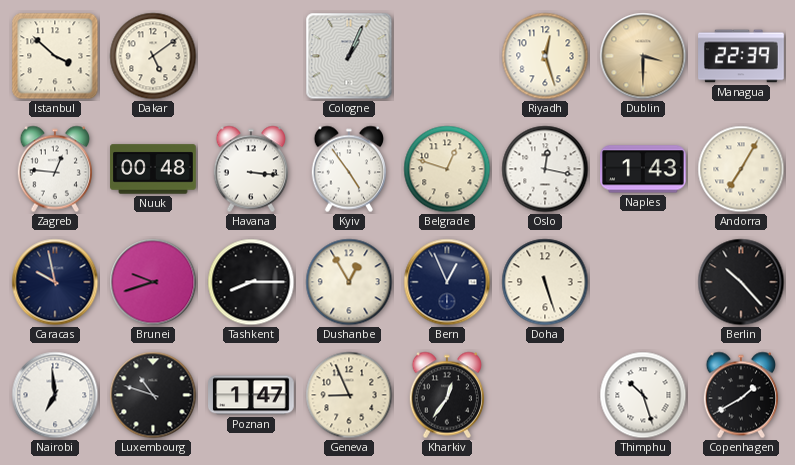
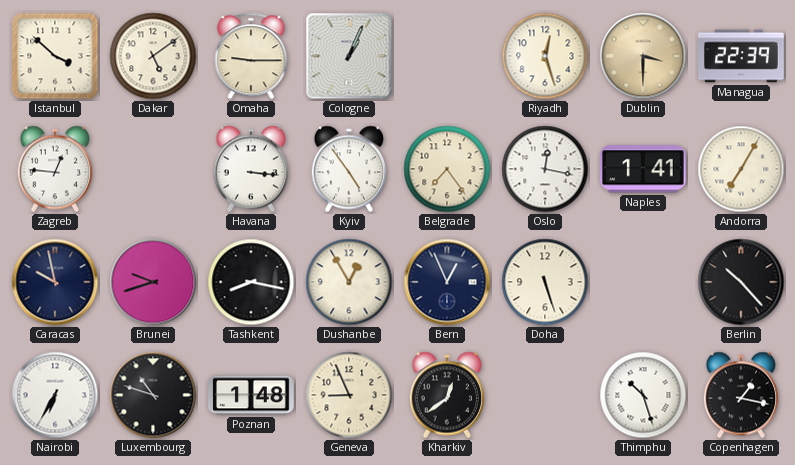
Omaha: none -> 9:15 (251, 56)
Nuuk: 00:48 -> none (153, 169)
Belgrade: 12:48 -> 7:24 (447, 169)
Naples: 1:43 -> 1:41 (644, 169)
Tashkent: 8:15 -> 8:17 (251, 282)
Nairobi: 6:59 -> 6:35 (55, 395)
Poznan: 1:47 -> 1:48 (252, 395)
Kharkiv: 12:36 -> 12:39 (446, 395)
Copenhagen: 1:40 -> 1:17 (740, 395)
